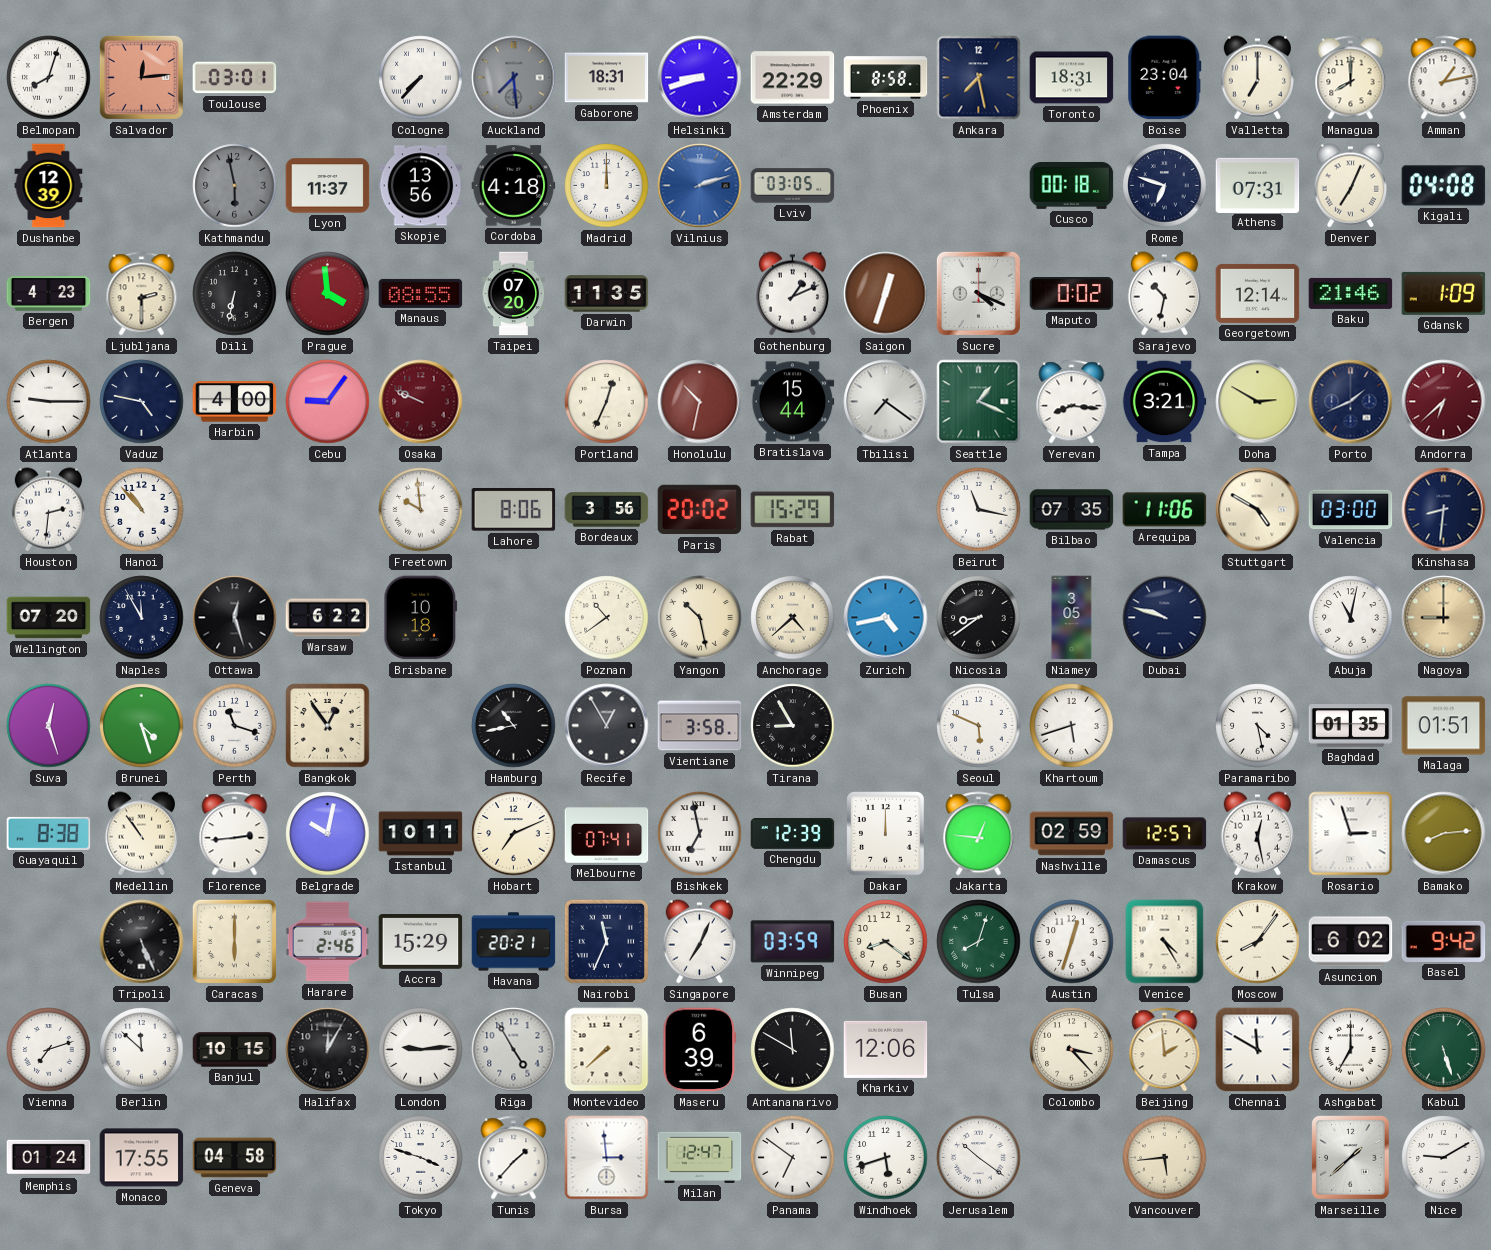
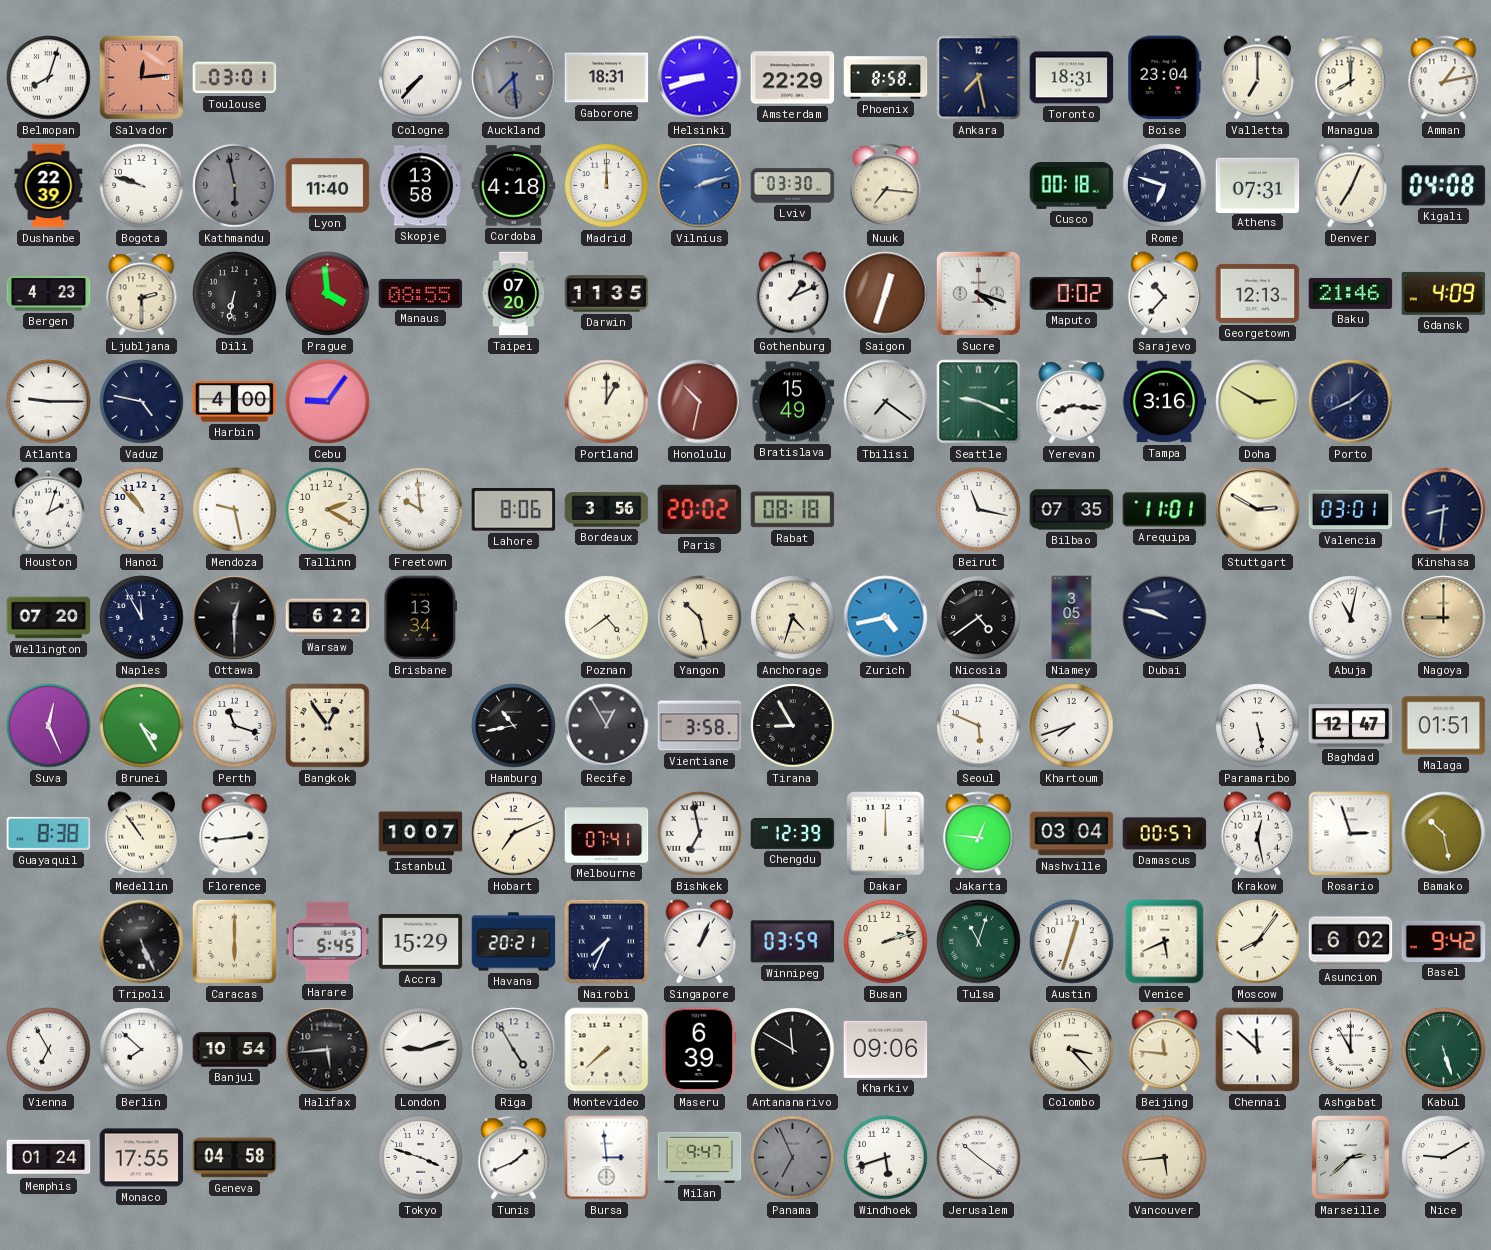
Dushanbe: 12:39 -> 22:39 (49, 186)
Bogota: none -> 9:48 (142, 186)
Lyon: 11:37 -> 11:40 (328, 186)
Skopje: 13:56 -> 13:58 (421, 186)
Lviv: 03:05 -> 03:30 (793, 186)
Nuuk: none -> 7:16 (886, 186)
Sucre: 4:19 -> 4:18 (978, 293)
Sarajevo: 10:32 -> 10:37 (1164, 294)
Georgetown: 12:14 -> 12:13 (1258, 293)
Gdansk: 1:09 -> 4:09 (1444, 293)
Osaka: 9:49 -> none (421, 402)
Portland: 12:34 -> 1:00 (607, 402)
Bratislava: 15:44 -> 15:49 (793, 402)
Seattle: 1:19 -> 9:19 (979, 402)
Tampa: 3:21 -> 3:16 (1164, 402)
Andorra: 6:38 -> none (1444, 402)
Houston: 2:31 -> 2:03 (48, 510)
Mendoza: none -> 9:28 (235, 510)
Tallinn: none -> 2:20 (328, 510)
Rabat: 15:29 -> 08:18 (793, 510)
Arequipa: 11:06 -> 11:01 (1165, 510)
Stuttgart: 4:50 -> 2:50 (1258, 510)
Valencia: 03:00 -> 03:01 (1351, 510)
Ottawa: 12:27 -> 12:30 (235, 618)
Brisbane: 10:18 -> 13:34 (421, 618)
Poznan: 10:39 -> 4:39 (607, 618)
Anchorage: 4:38 -> 4:33 (793, 618)
Nicosia: 8:39 -> 4:39 (979, 618)
Suva: 12:27 -> 12:26 (49, 726)
Brunei: 4:27 -> 4:25 (142, 726)
Khartoum: 5:42 -> 7:42 (1072, 726)
Paramaribo: 4:28 -> 5:28 (1258, 726)
Baghdad: 01:35 -> 12:47 (1351, 726)
Belgrade: 10:02 -> none (328, 834)
Istanbul: 10:11 -> 10:07 (421, 834)
Nashville: 02:59 -> 03:04 (1072, 834)
Damascus: 12:57 -> 00:57 (1165, 834)
Bamako: 8:14 -> 10:28 (1444, 834)
Harare: 2:46 -> 5:45 (328, 942)
Nairobi: 11:34 -> 7:34 (606, 941)
Singapore: 7:04 -> 1:04 (699, 942)
Busan: 8:21 -> 2:12 (886, 942)
Tulsa: 8:03 -> 11:03 (979, 942)
Venice: 4:25 -> 5:41 (1165, 942)
Vienna: 7:12 -> 6:55 (49, 1050)
Berlin: 11:52 -> 7:52 (142, 1050)
Banjul: 10:15 -> 10:54 (235, 1050)
Halifax: 12:05 -> 5:44 (328, 1050)
London: 9:14 -> 9:12 (421, 1050)
Kharkiv: 12:06 -> 09:06 (886, 1049)
Beijing: 1:59 -> 11:46 (1165, 1050)
Chennai: 11:50 -> 11:52 (1258, 1050)
Ashgabat: 7:00 -> 11:00 (1351, 1050)
Tunis: 1:37 -> 1:41 (514, 1158)
Milan: 12:47 -> 9:47 (700, 1157)
Panama: 6:51 -> 6:56 (793, 1158)
Panama dial: white -> grey (793, 1158)
Marseille: 1:38 -> 2:38 (1351, 1158)
